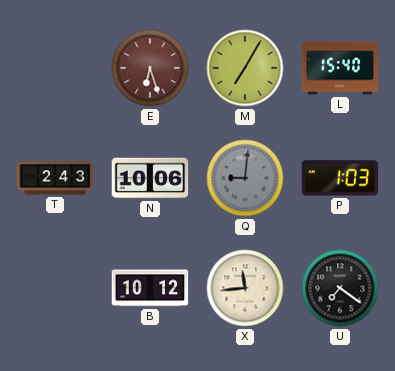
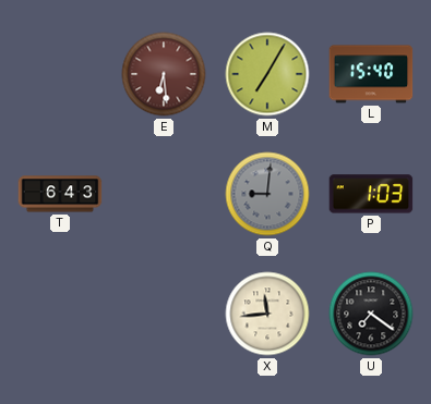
E: 6:27 -> 6:29 (164, 74)
T: 2:43 -> 6:43 (60, 194)
N: 10:06 -> none (150, 178)
B: 10:12 -> none (150, 288)
